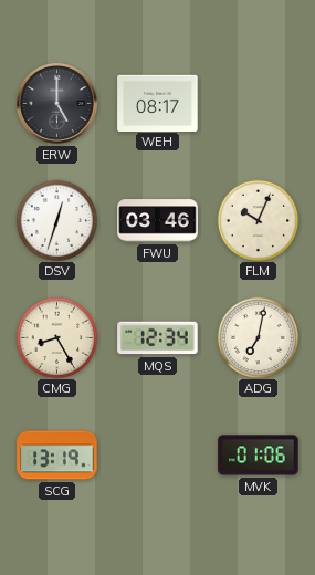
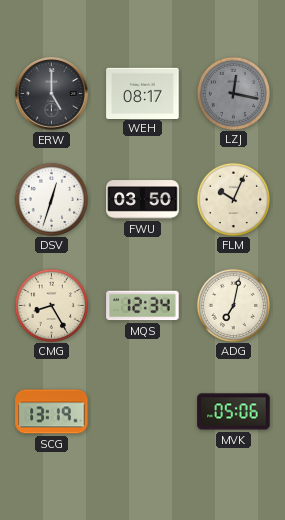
LZJ: none -> 12:17 (233, 93)
FWU: 03:46 -> 03:50 (143, 200)
MVK: 01:06 -> 05:06 (234, 412)
